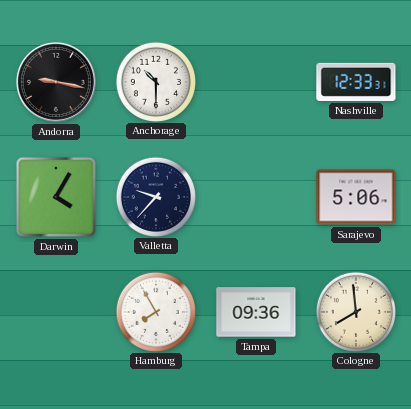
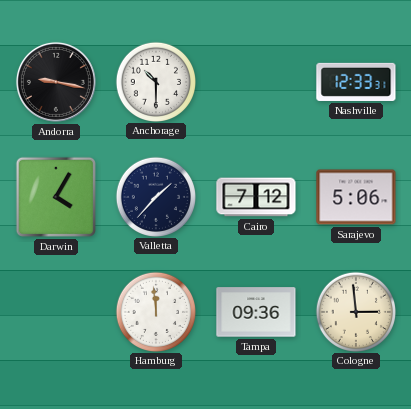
Valletta: 9:37 -> 1:37 (155, 196)
Cairo: none -> 7:12 (256, 197)
Hamburg: 7:55 -> 11:59 (155, 311)
Cologne: 7:59 -> 2:59 (355, 311)
